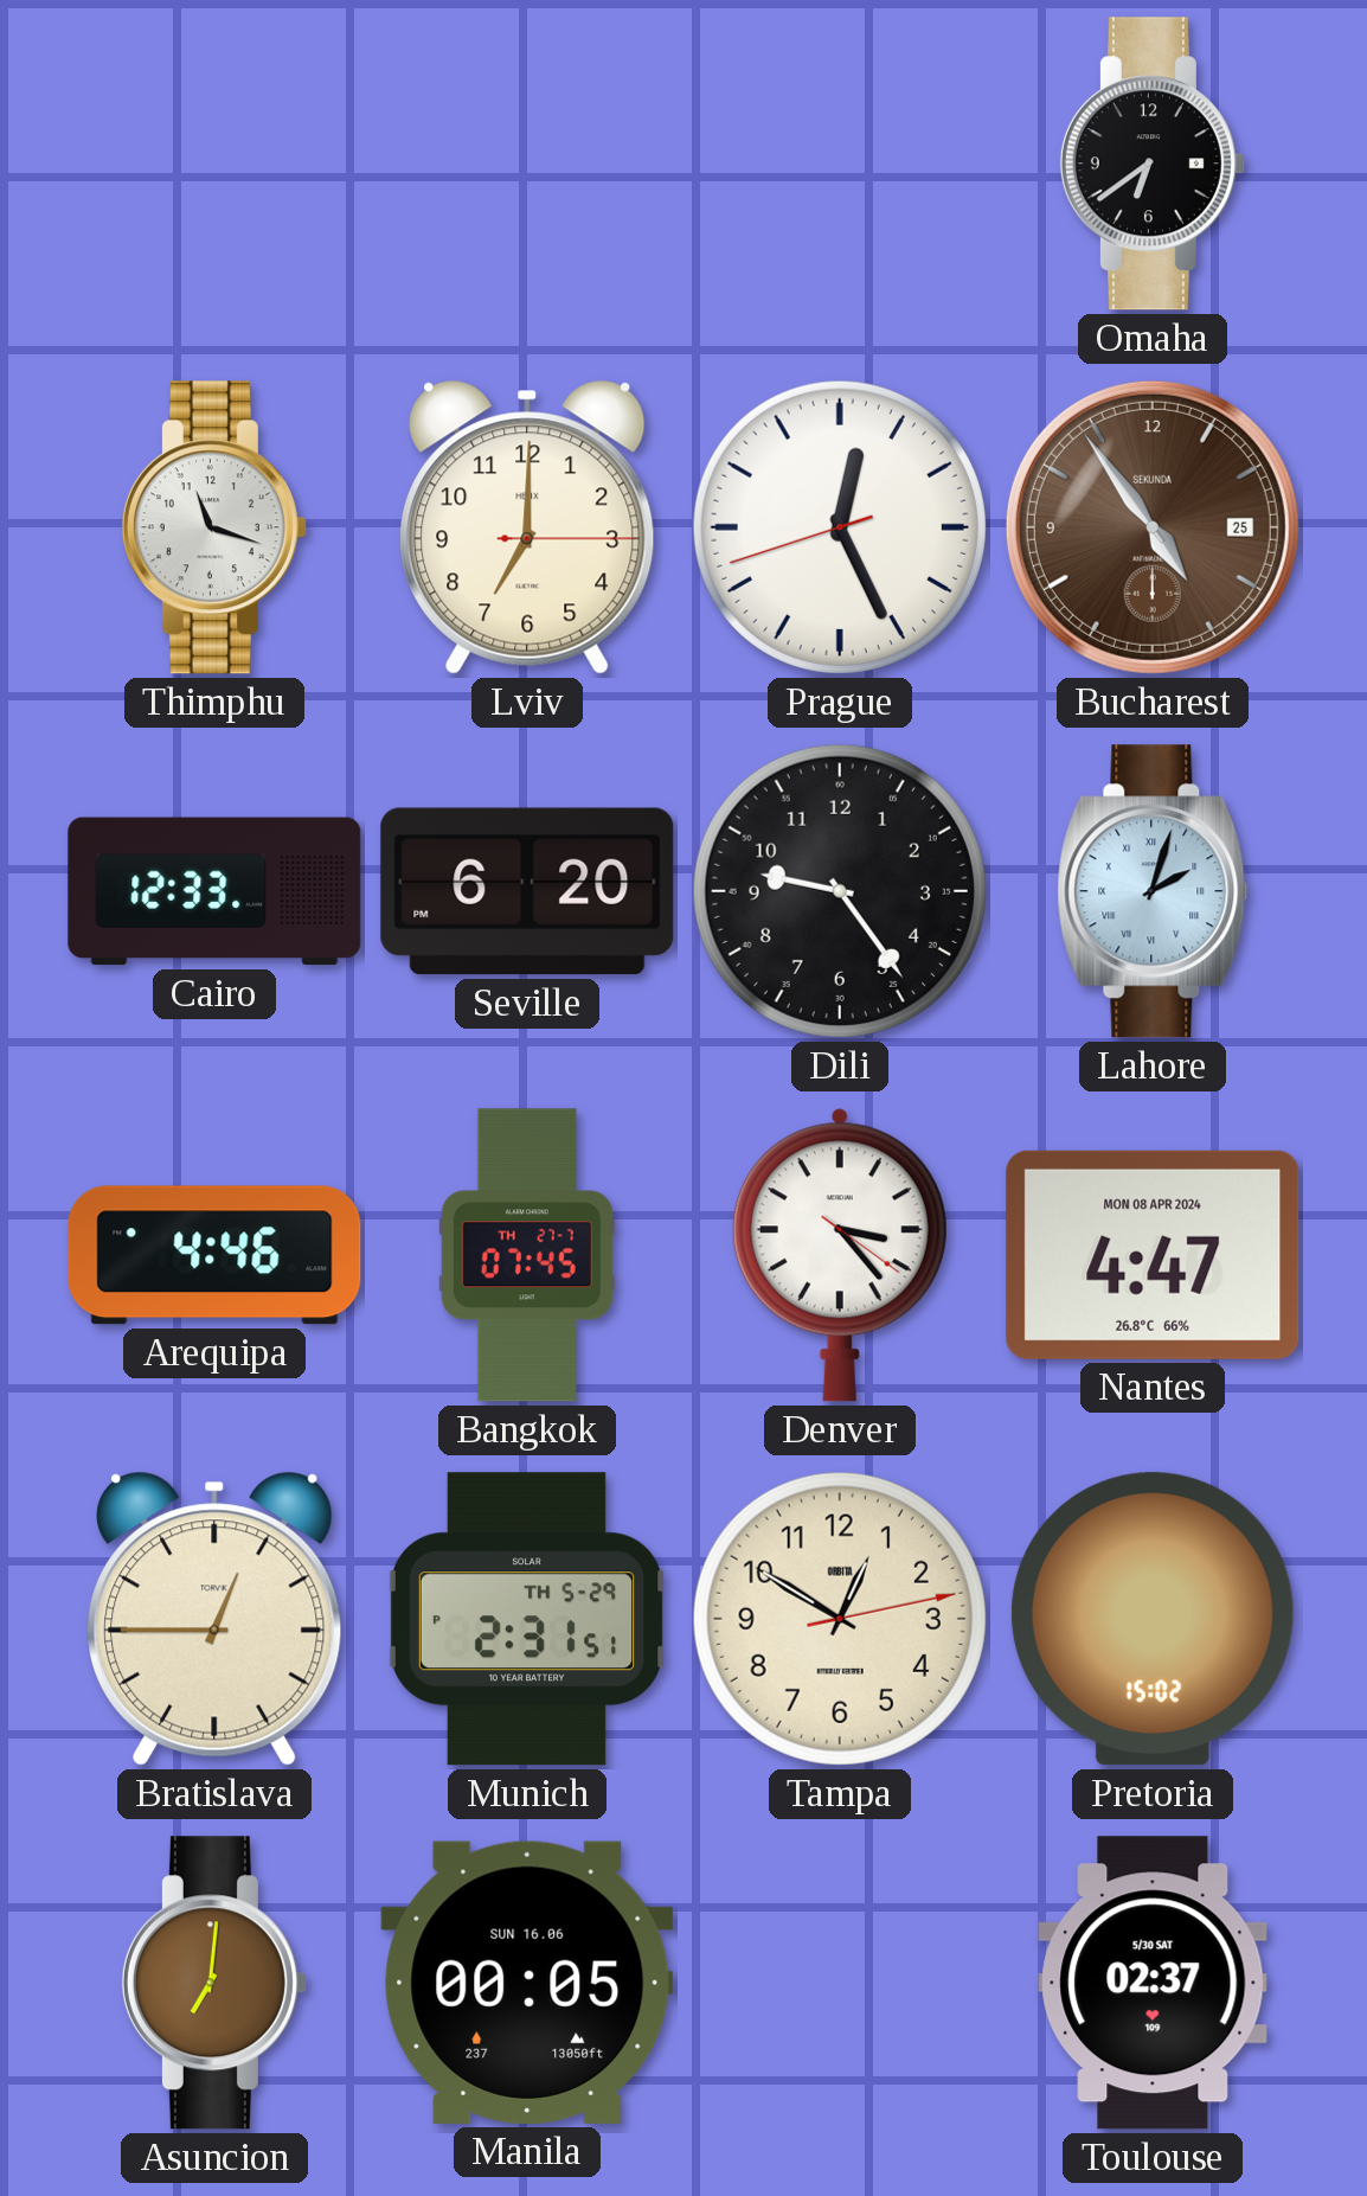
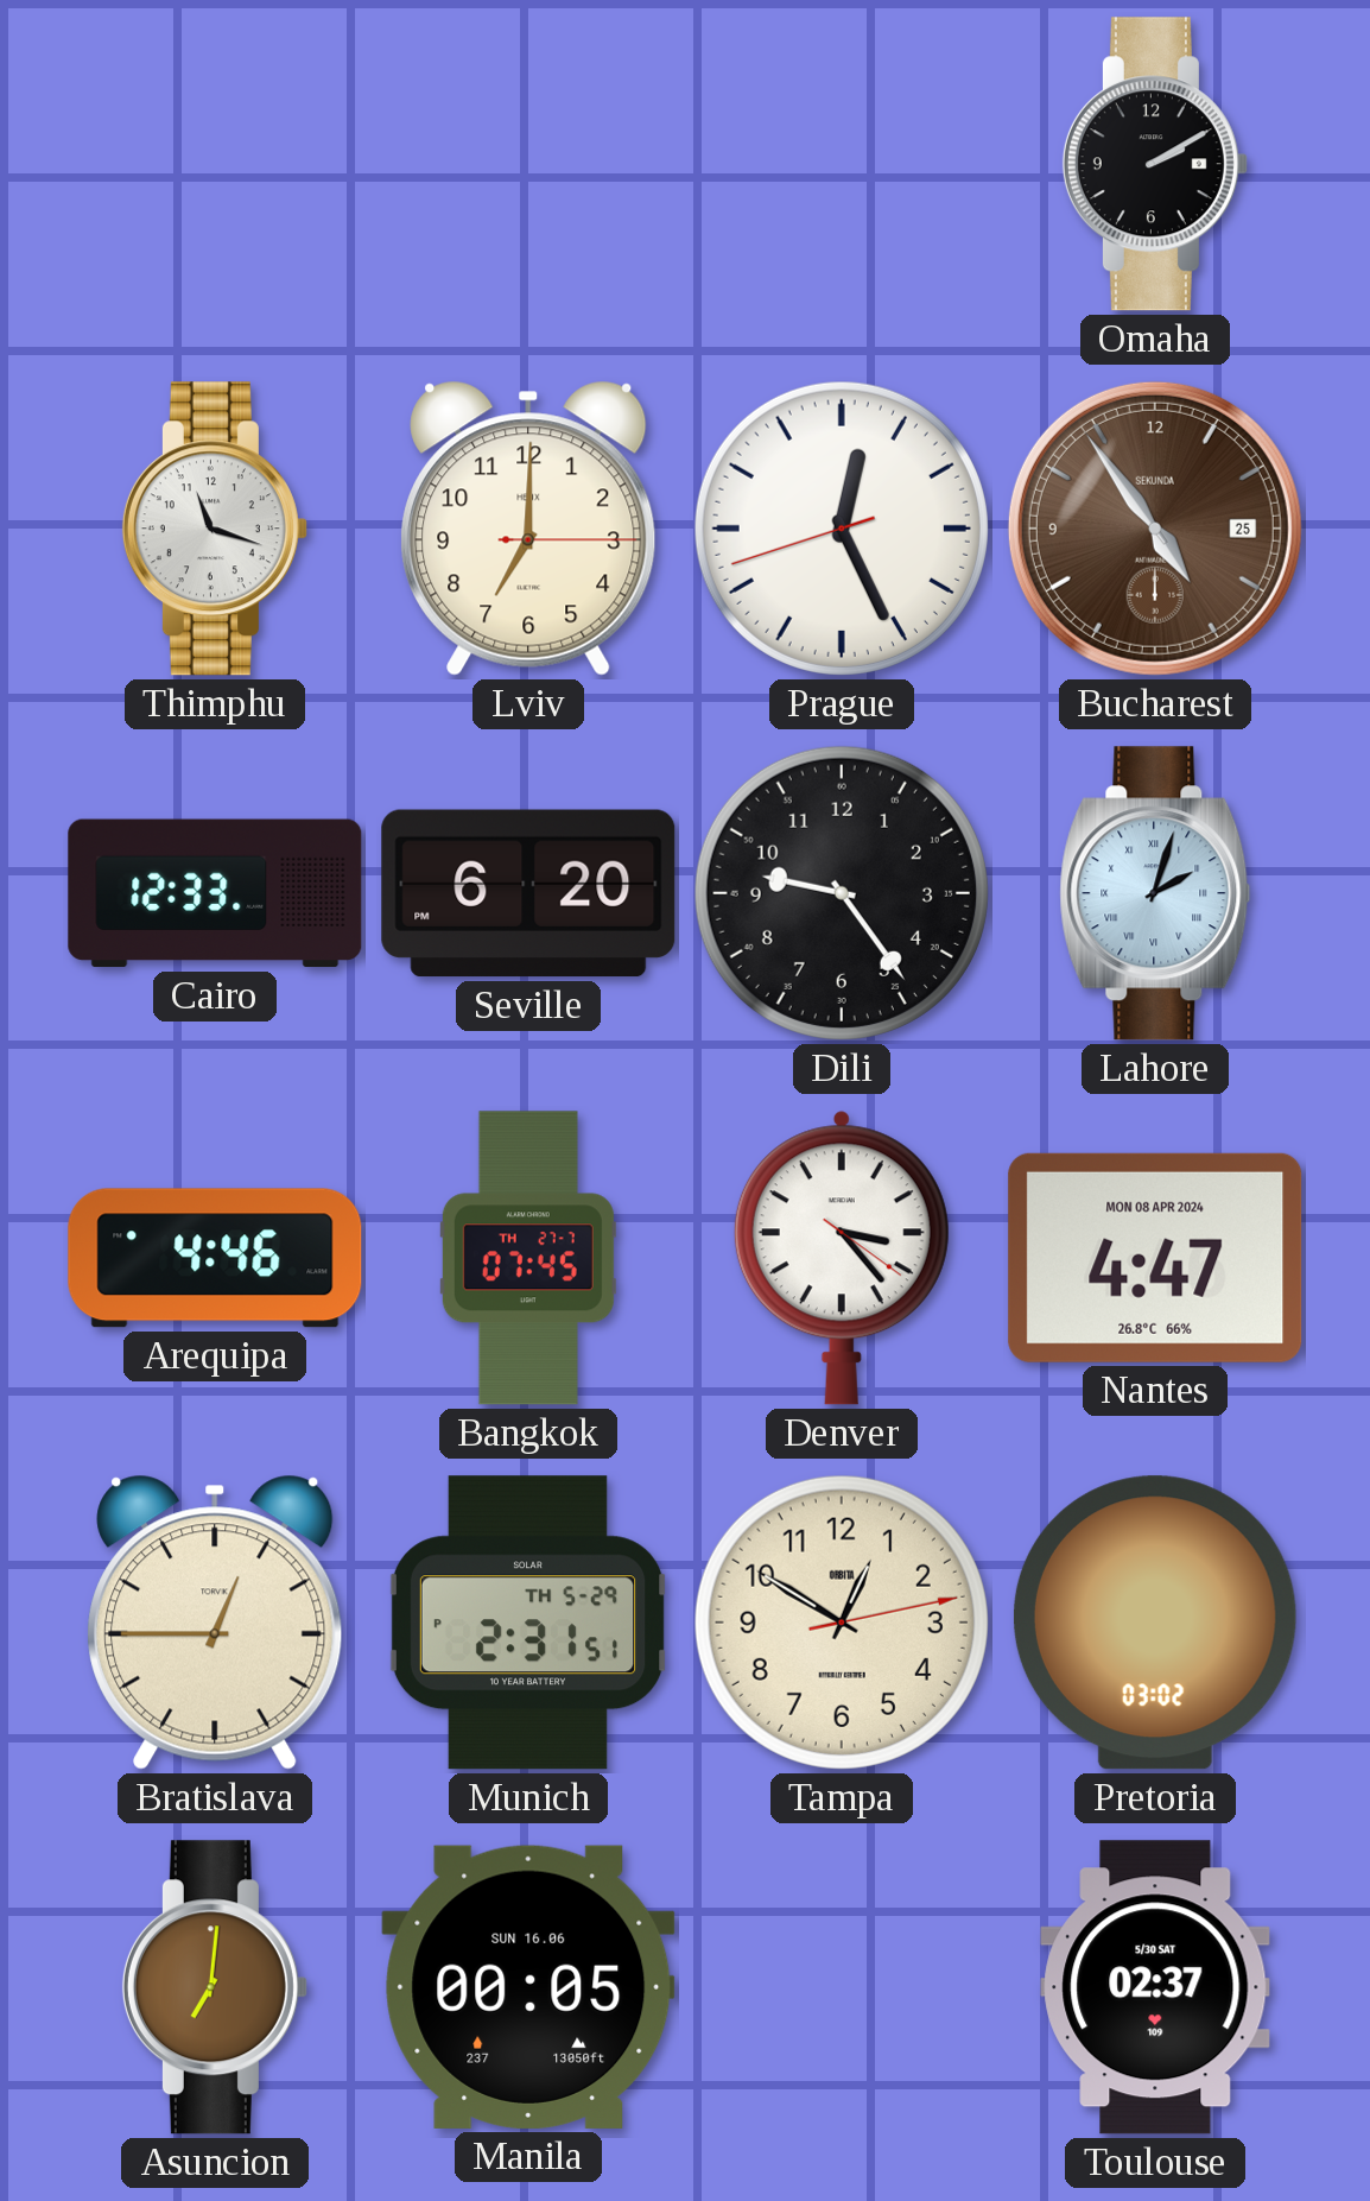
Omaha: 6:39 -> 2:10 (1155, 164)
Pretoria: 15:02 -> 03:02 (1155, 1623)
